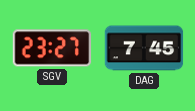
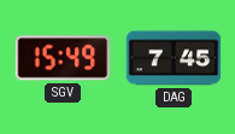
SGV: 23:27 -> 15:49 (63, 58)
